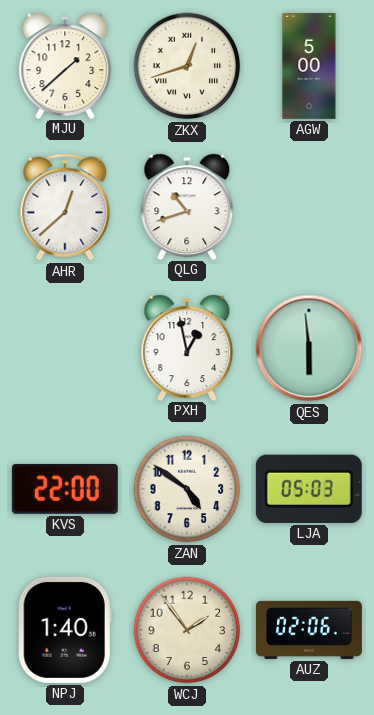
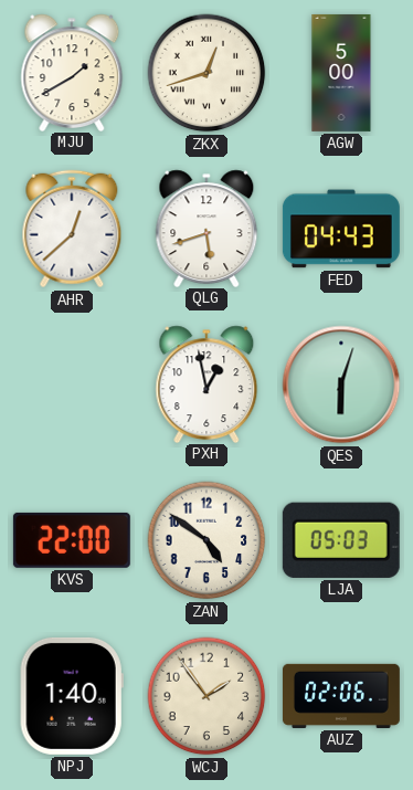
MJU: 1:38 -> 1:40 (72, 72)
QLG: 10:42 -> 5:42 (206, 228)
FED: none -> 04:43 (341, 229)
QES: 5:59 -> 6:03 (341, 385)
